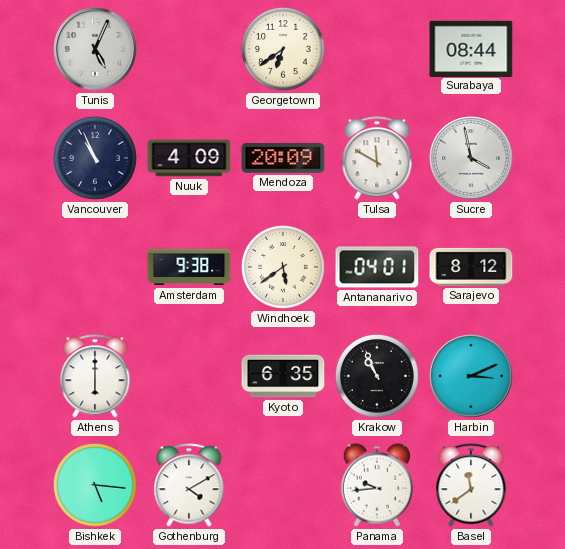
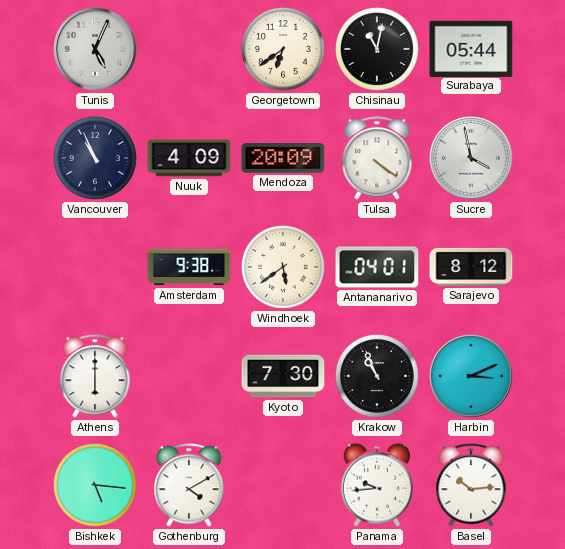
Chisinau: none -> 11:02 (377, 49)
Surabaya: 08:44 -> 05:44 (471, 48)
Tulsa: 11:50 -> 4:21 (377, 158)
Kyoto: 6:35 -> 7:30 (283, 376)
Basel: 11:39 -> 10:14 (471, 485)
